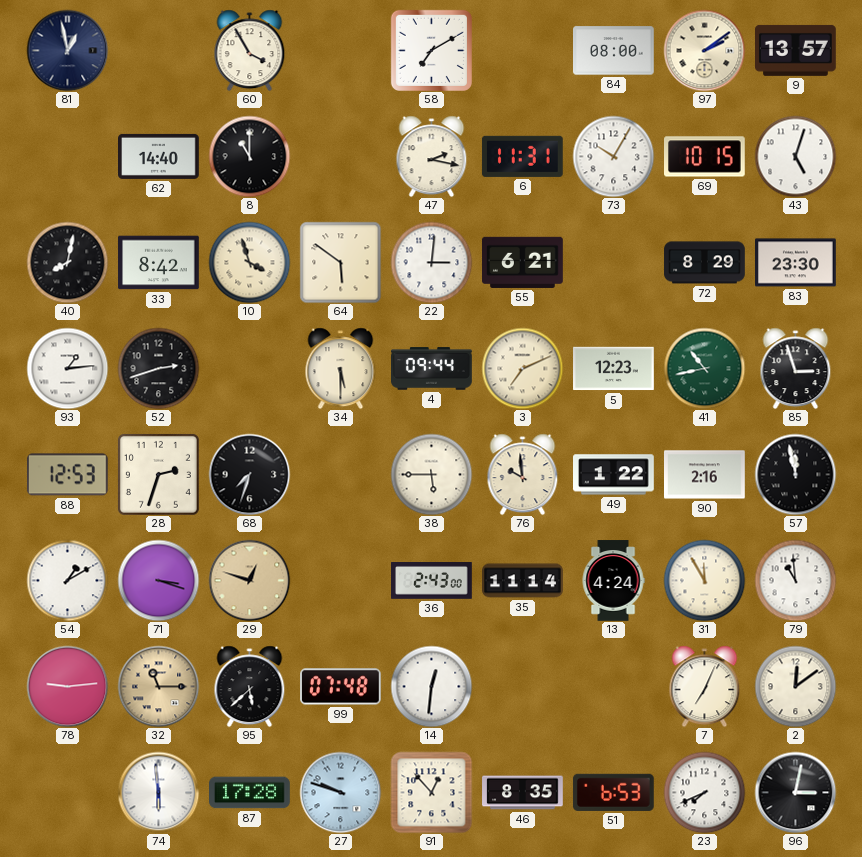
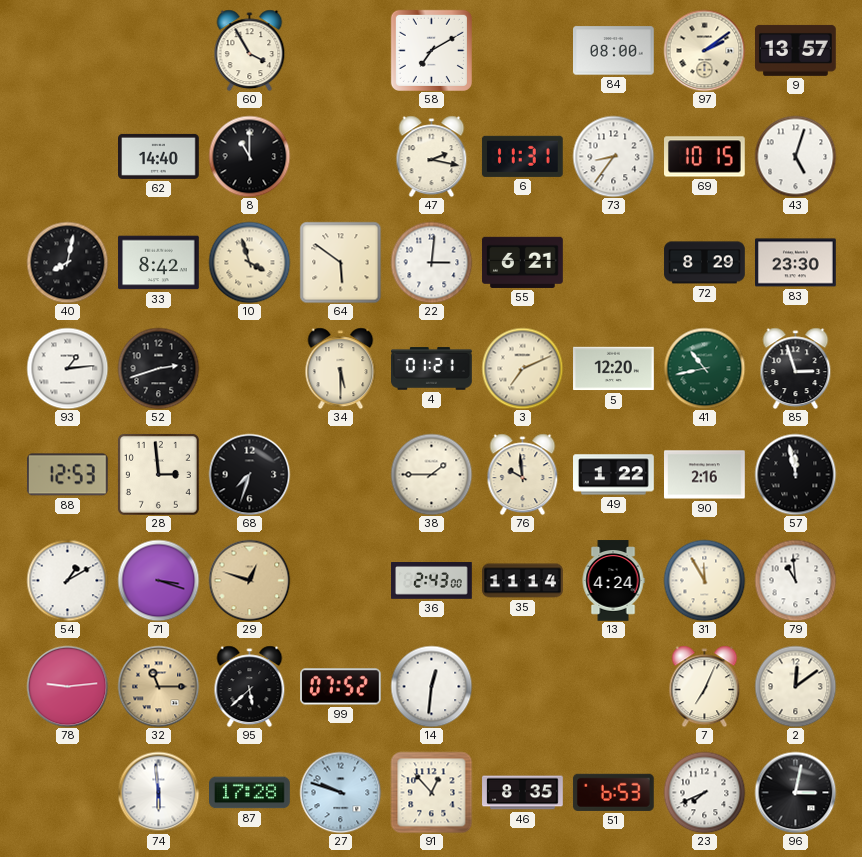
81: 12:58 -> none (67, 50)
73: 10:05 -> 8:36 (613, 156)
4: 09:44 -> 01:21 (432, 369)
5: 12:23 -> 12:20 (614, 369)
28: 2:33 -> 2:59 (158, 474)
38: 5:45 -> 1:45 (431, 474)
99: 07:48 -> 07:52 (341, 687)
